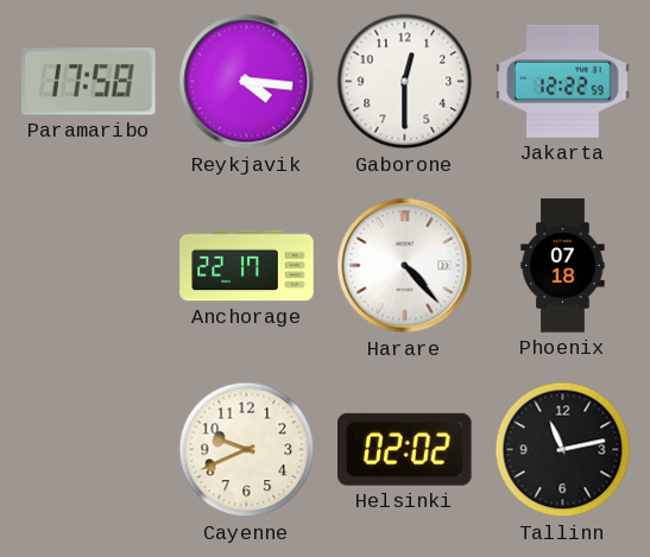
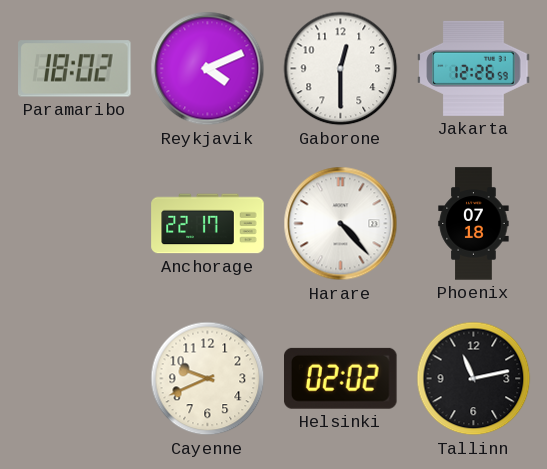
Paramaribo: 17:58 -> 18:02 (75, 69)
Reykjavik: 4:16 -> 4:11 (208, 69)
Jakarta: 12:22 -> 12:26 (474, 68)
